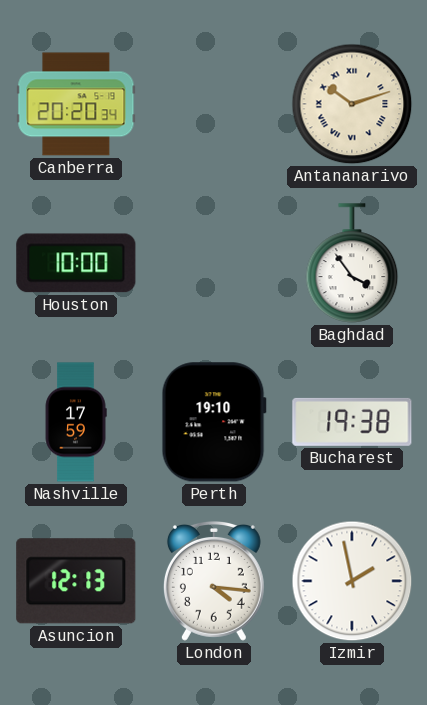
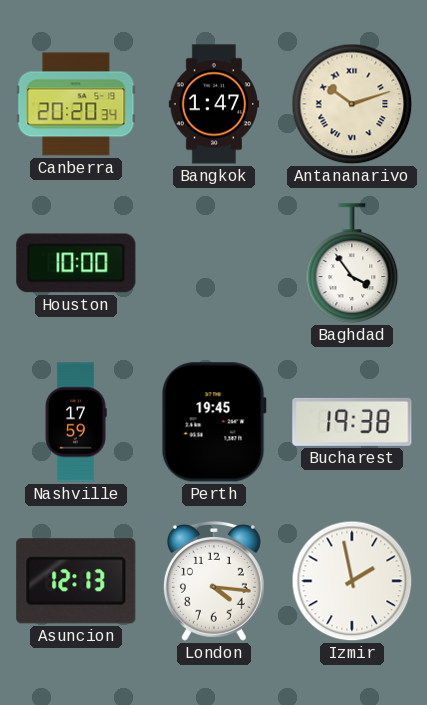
Bangkok: none -> 1:47 (213, 104)
Perth: 19:10 -> 19:45 (214, 422)
